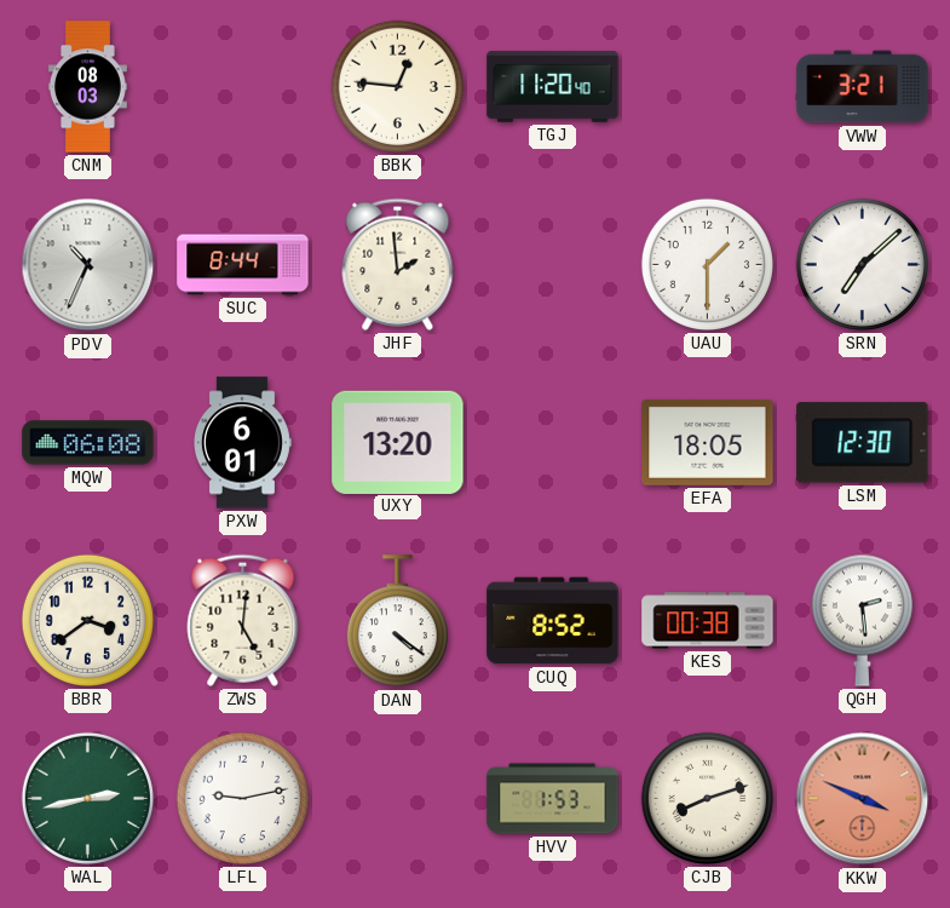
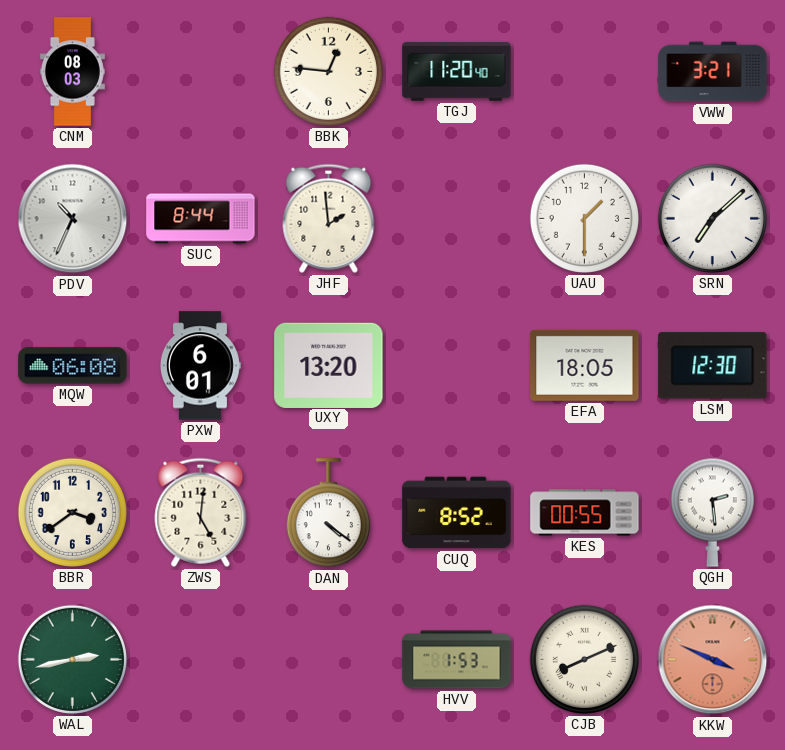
KES: 00:38 -> 00:55 (585, 513)
LFL: 9:13 -> none (242, 798)
CJB: 8:12 -> 8:11 (584, 659)
